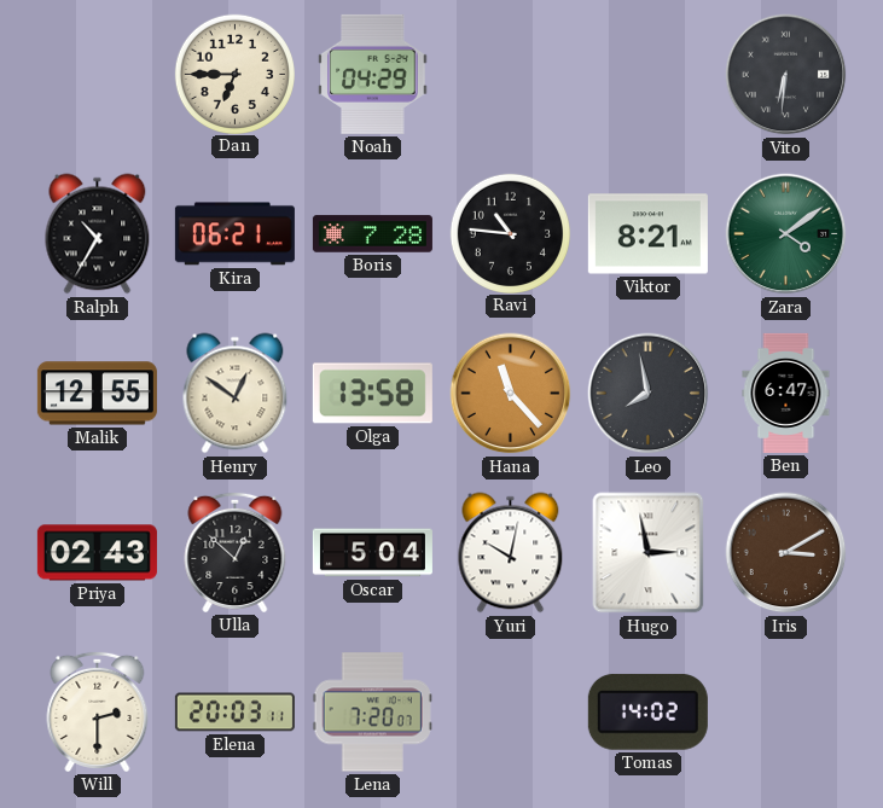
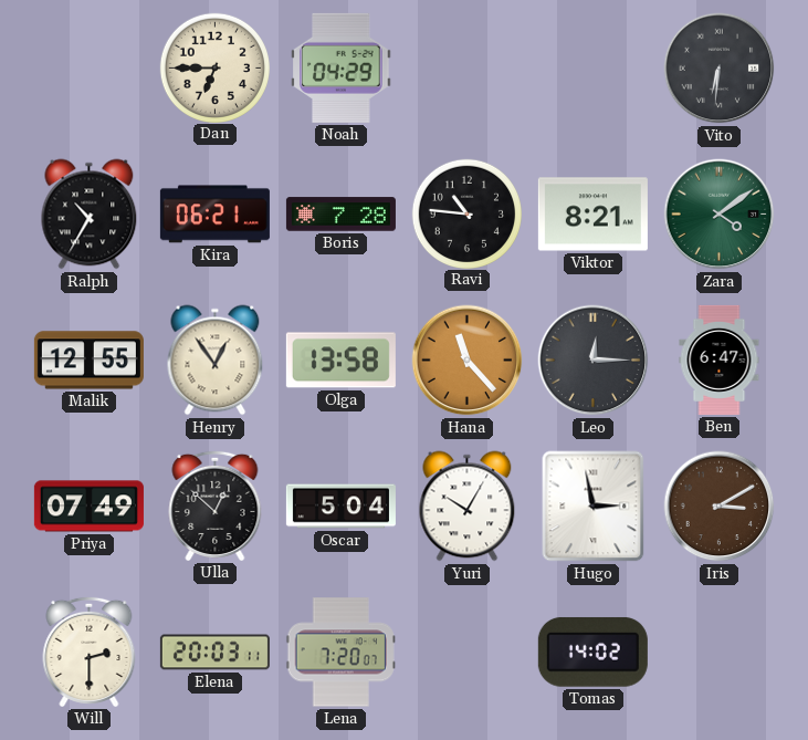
Henry: 12:51 -> 12:54 (216, 361)
Leo: 7:58 -> 12:15 (594, 361)
Priya: 02:43 -> 07:49 (88, 507)
Yuri: 10:02 -> 10:05 (468, 507)
